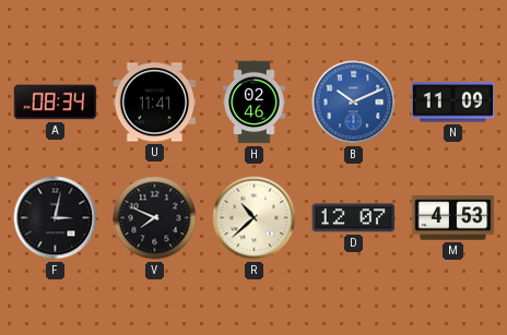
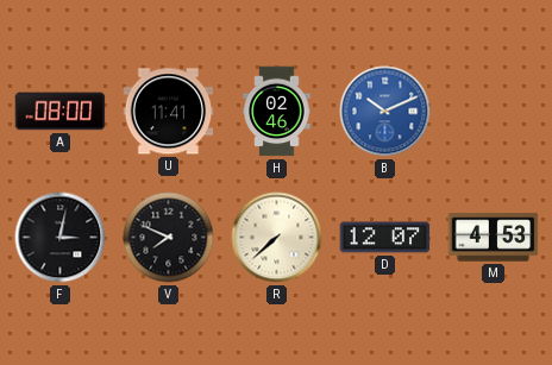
A: 08:34 -> 08:00 (61, 112)
N: 11:09 -> none (453, 103)
R: 10:38 -> 7:38 (277, 238)
